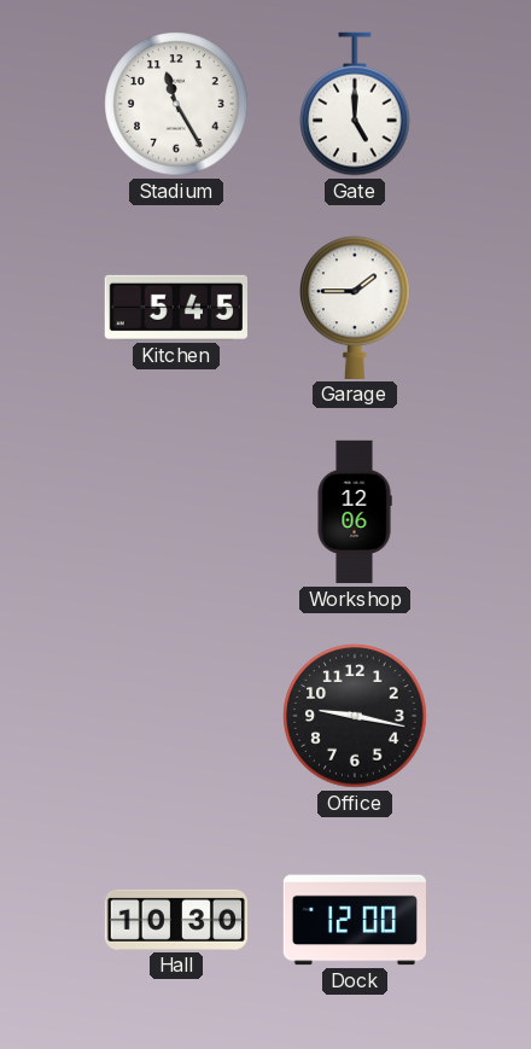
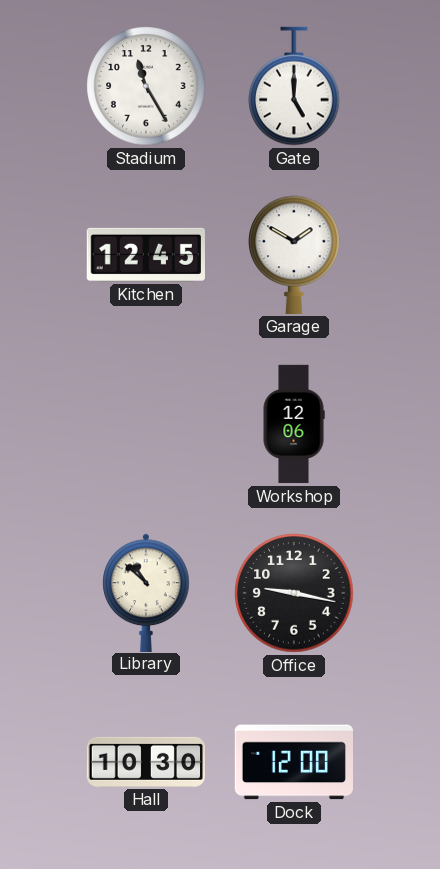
Kitchen: 5:45 -> 12:45 (146, 255)
Garage: 1:45 -> 1:50 (294, 255)
Library: none -> 10:52 (146, 592)
